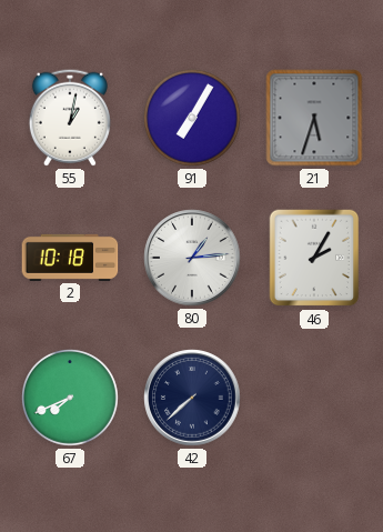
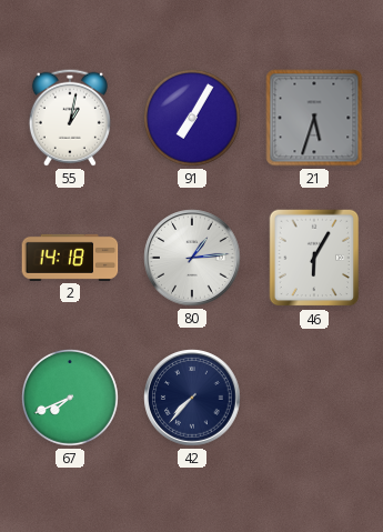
2: 10:18 -> 14:18 (70, 258)
46: 2:05 -> 6:05 (314, 258)
42: 7:38 -> 7:37 (192, 398)
